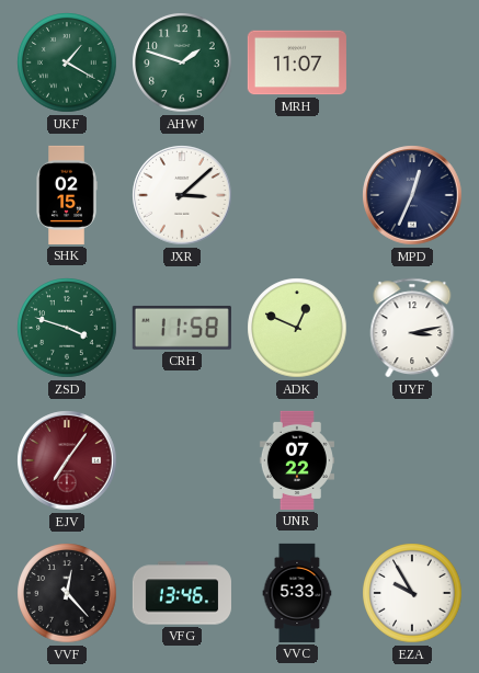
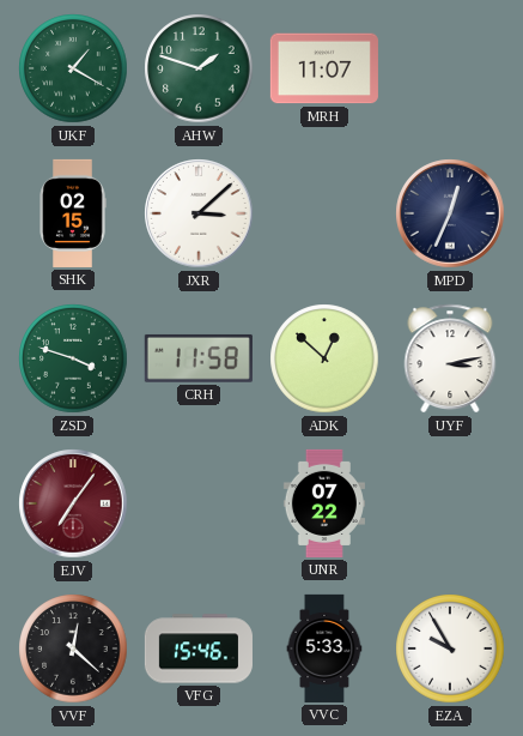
ADK: 12:49 -> 12:52 (324, 358)
VVF: 12:23 -> 12:22 (73, 648)
VFG: 13:46 -> 15:46 (199, 648)
